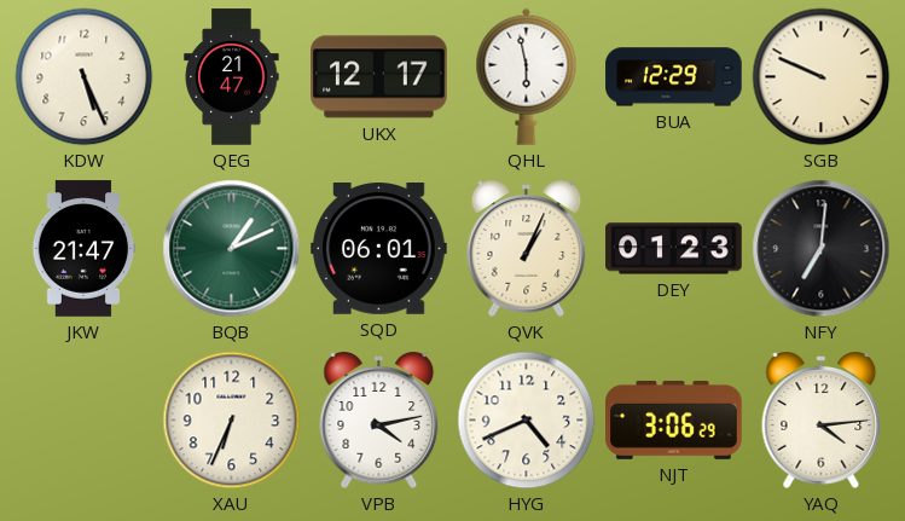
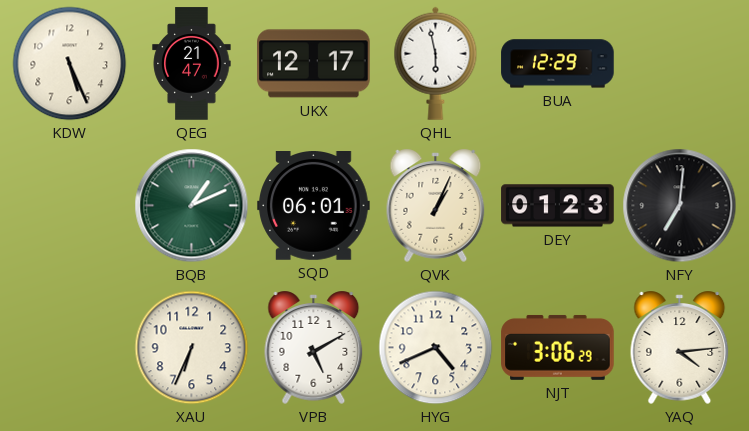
SGB: 9:49 -> none (822, 77)
JKW: 21:47 -> none (83, 249)
VPB: 4:13 -> 5:10 (314, 347)
